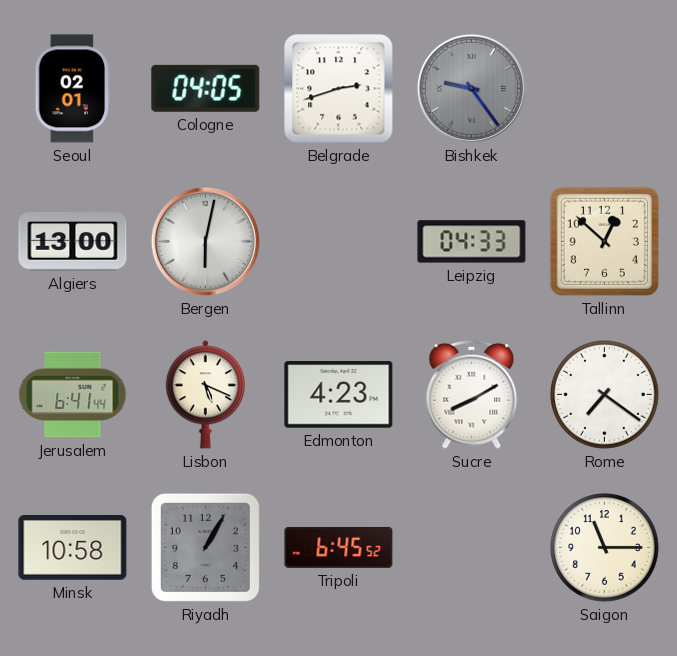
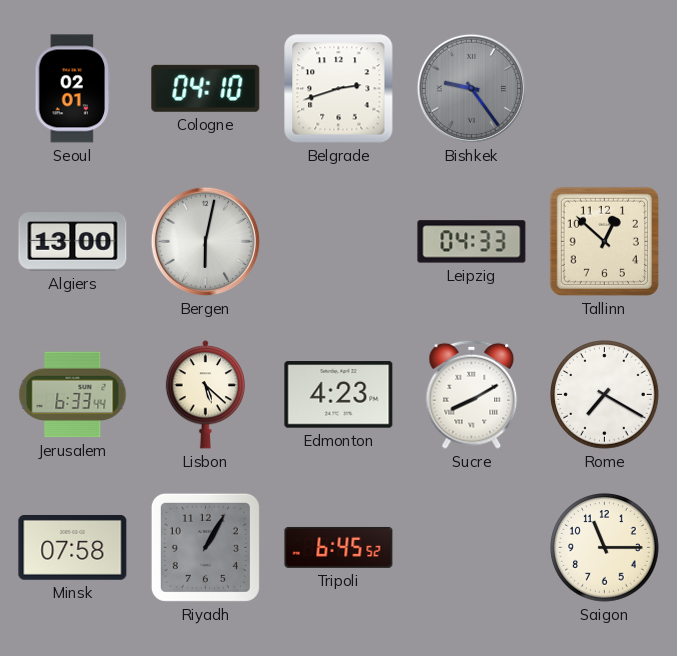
Cologne: 04:05 -> 04:10 (206, 88)
Jerusalem: 6:41 -> 6:33 (73, 395)
Lisbon: 5:19 -> 5:22 (205, 395)
Rome: 7:21 -> 7:20 (605, 395)
Minsk: 10:58 -> 07:58 (73, 547)
